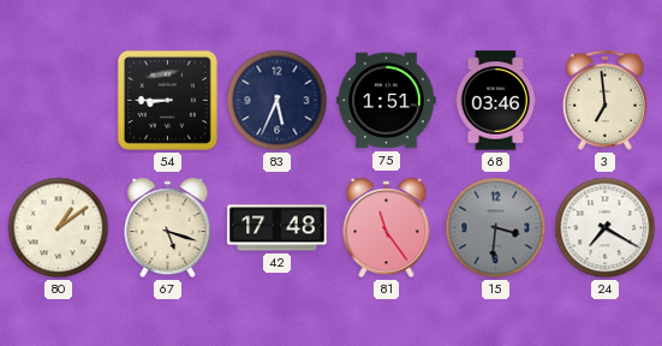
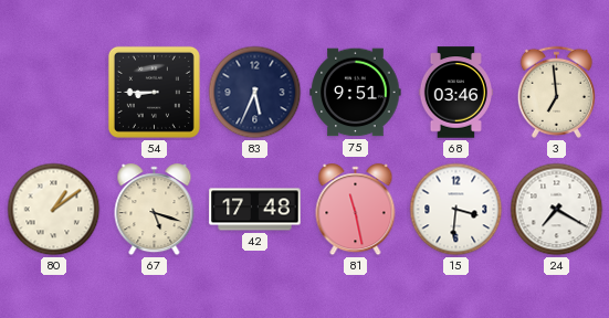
75: 1:51 -> 9:51 (356, 93)
81: 11:24 -> 11:28 (356, 210)
15 dial: grey -> white (456, 210)
